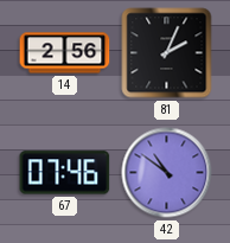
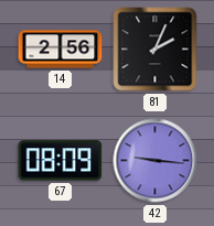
67: 07:46 -> 08:09 (61, 161)
42: 10:51 -> 9:16 (156, 161)
